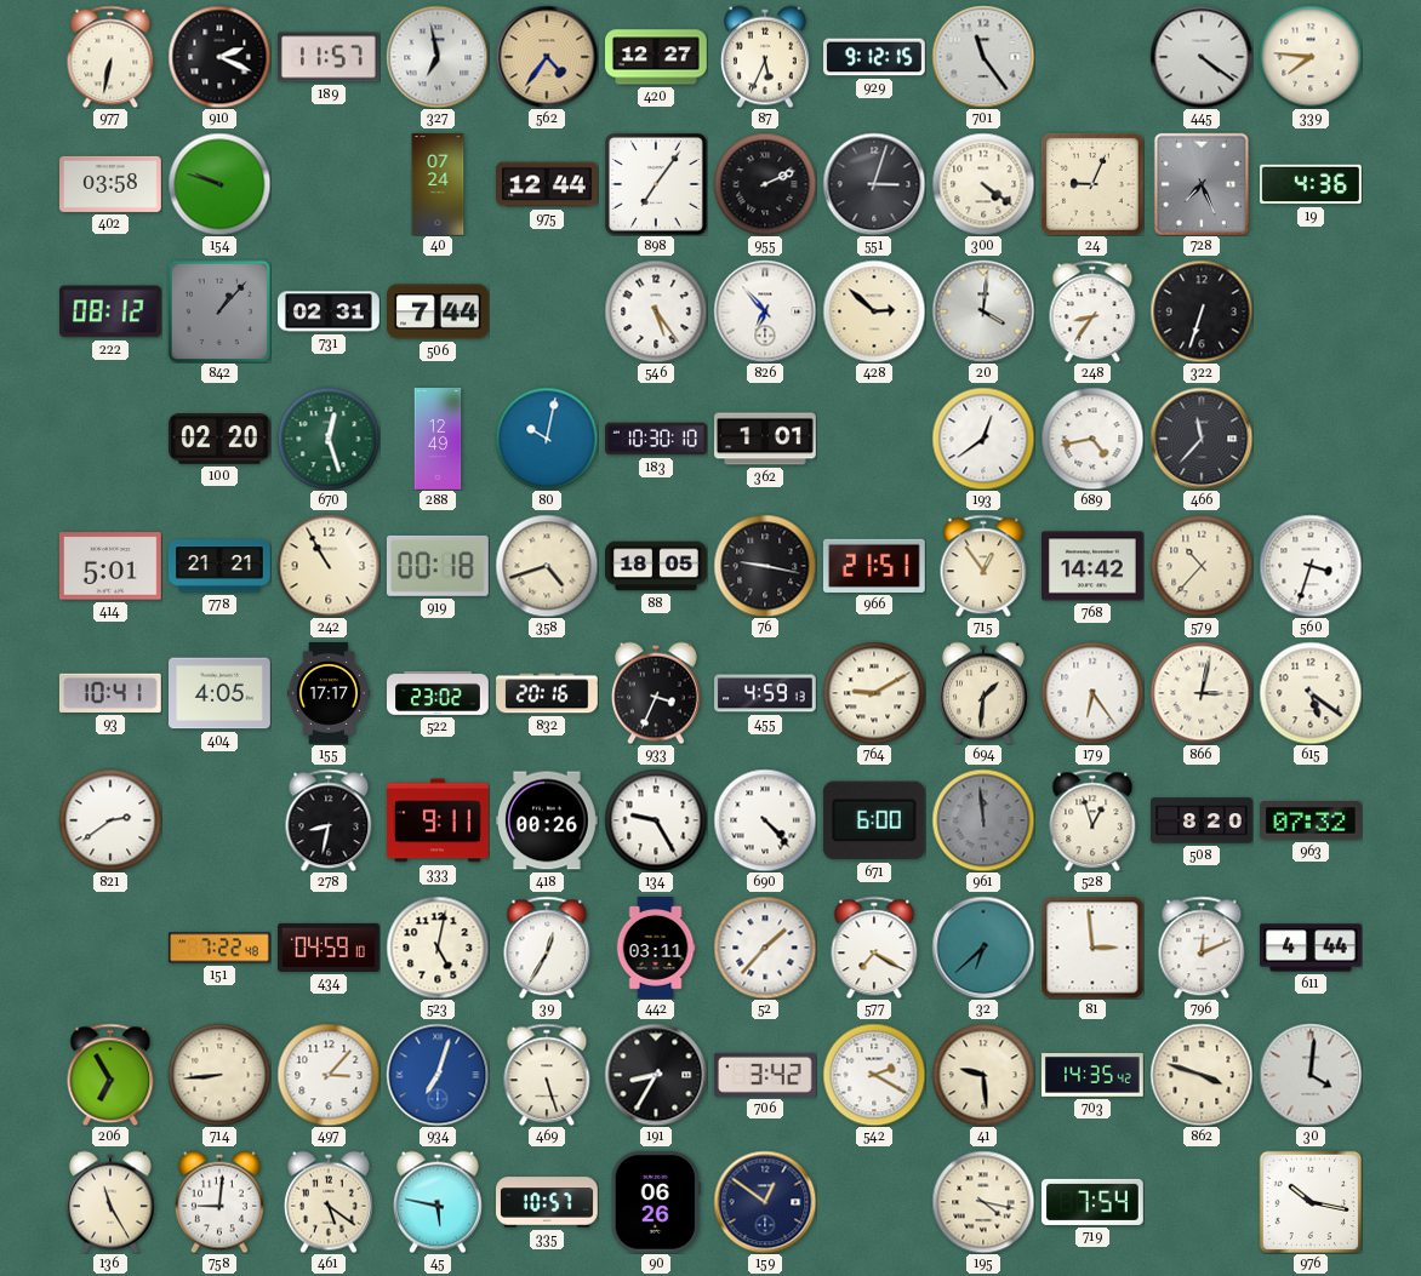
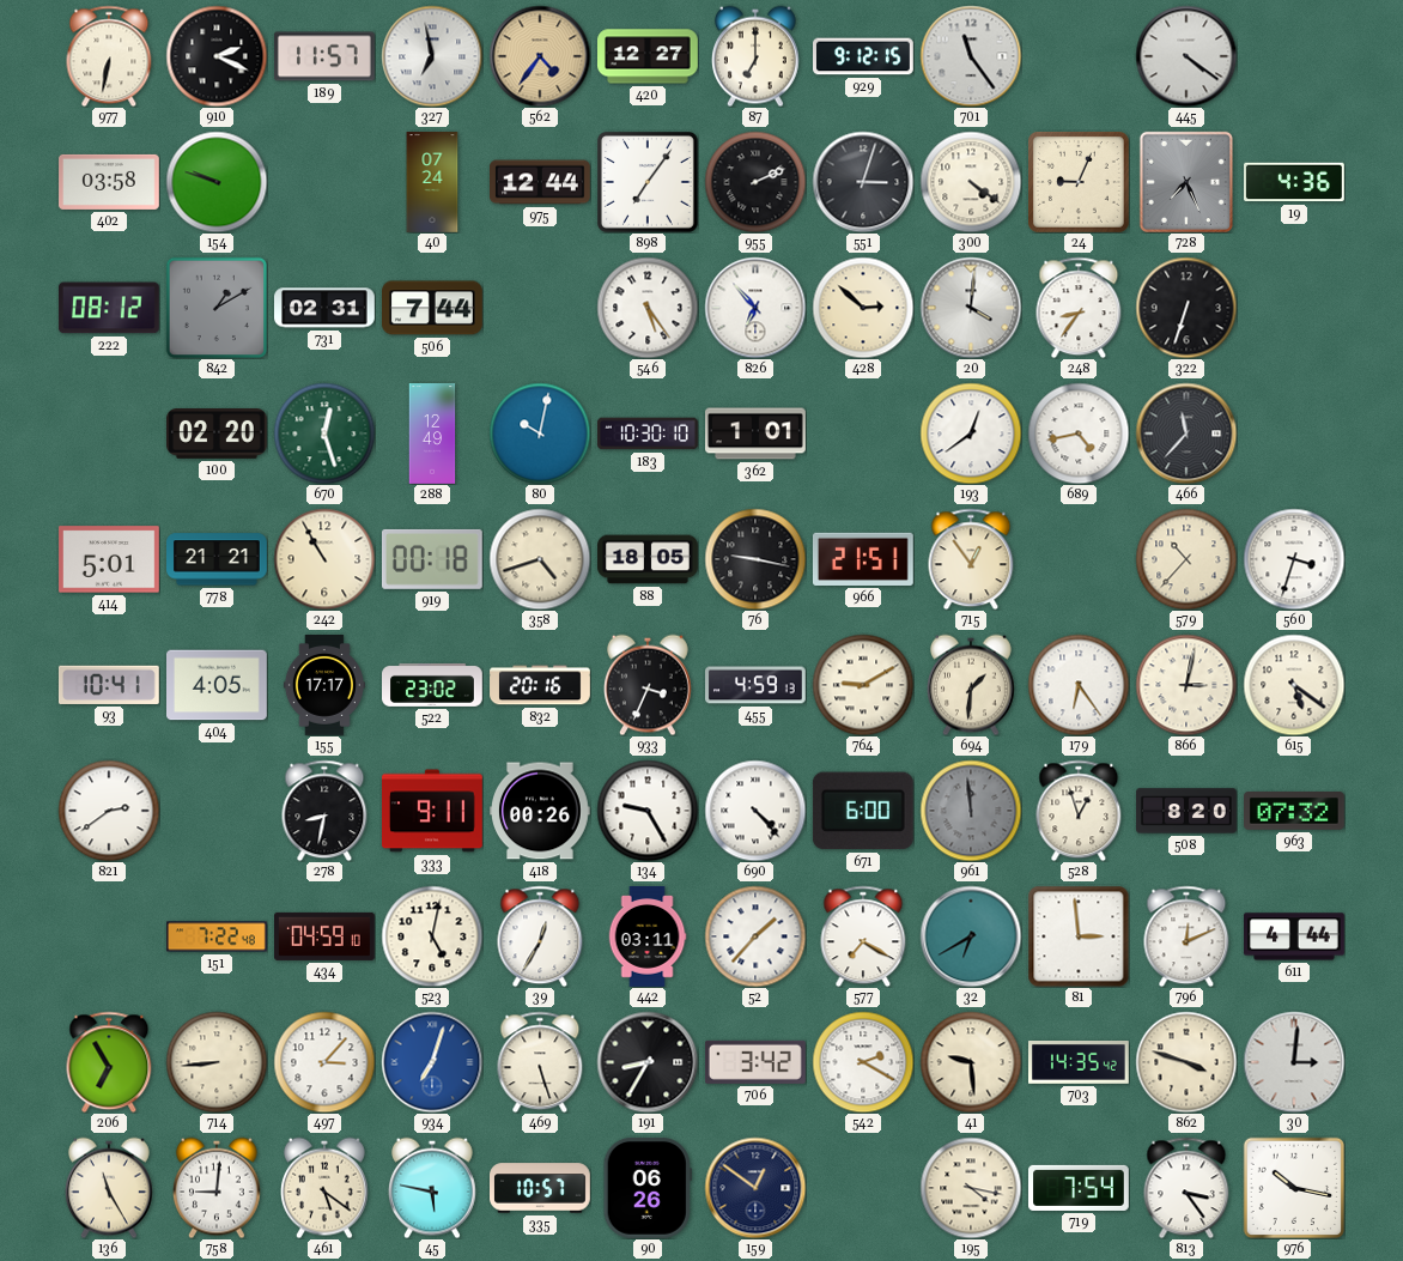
87: 5:34 -> 7:00 (755, 56)
339: 7:46 -> none (1311, 57)
842: 1:07 -> 1:10 (217, 308)
768: 14:42 -> none (1094, 566)
32: 6:38 -> 6:40 (971, 936)
30: 4:01 -> 3:01 (1294, 1062)
813: none -> 3:24 (1186, 1188)
